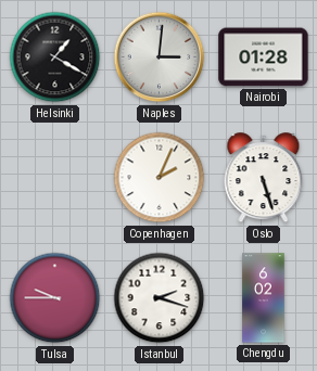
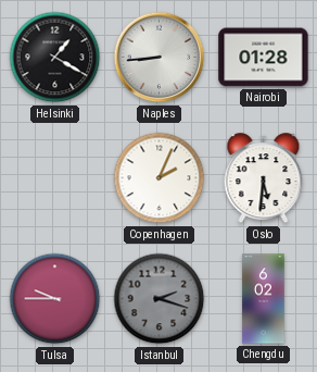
Naples: 3:01 -> 8:44 (160, 58)
Oslo: 5:27 -> 5:31 (264, 178)
Istanbul dial: white -> grey (160, 299)
